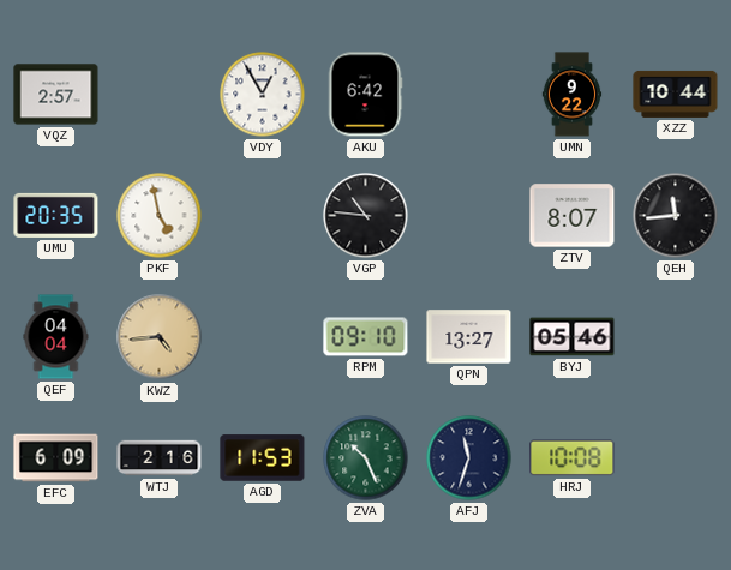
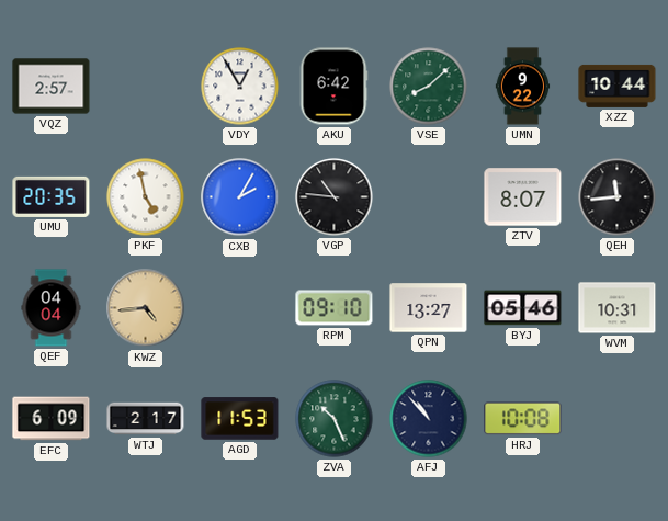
VSE: none -> 8:08 (429, 87)
CXB: none -> 2:05 (240, 197)
WVM: none -> 10:31 (618, 308)
WTJ: 2:16 -> 2:17 (146, 419)
AFJ: 11:33 -> 10:53 (429, 419)
